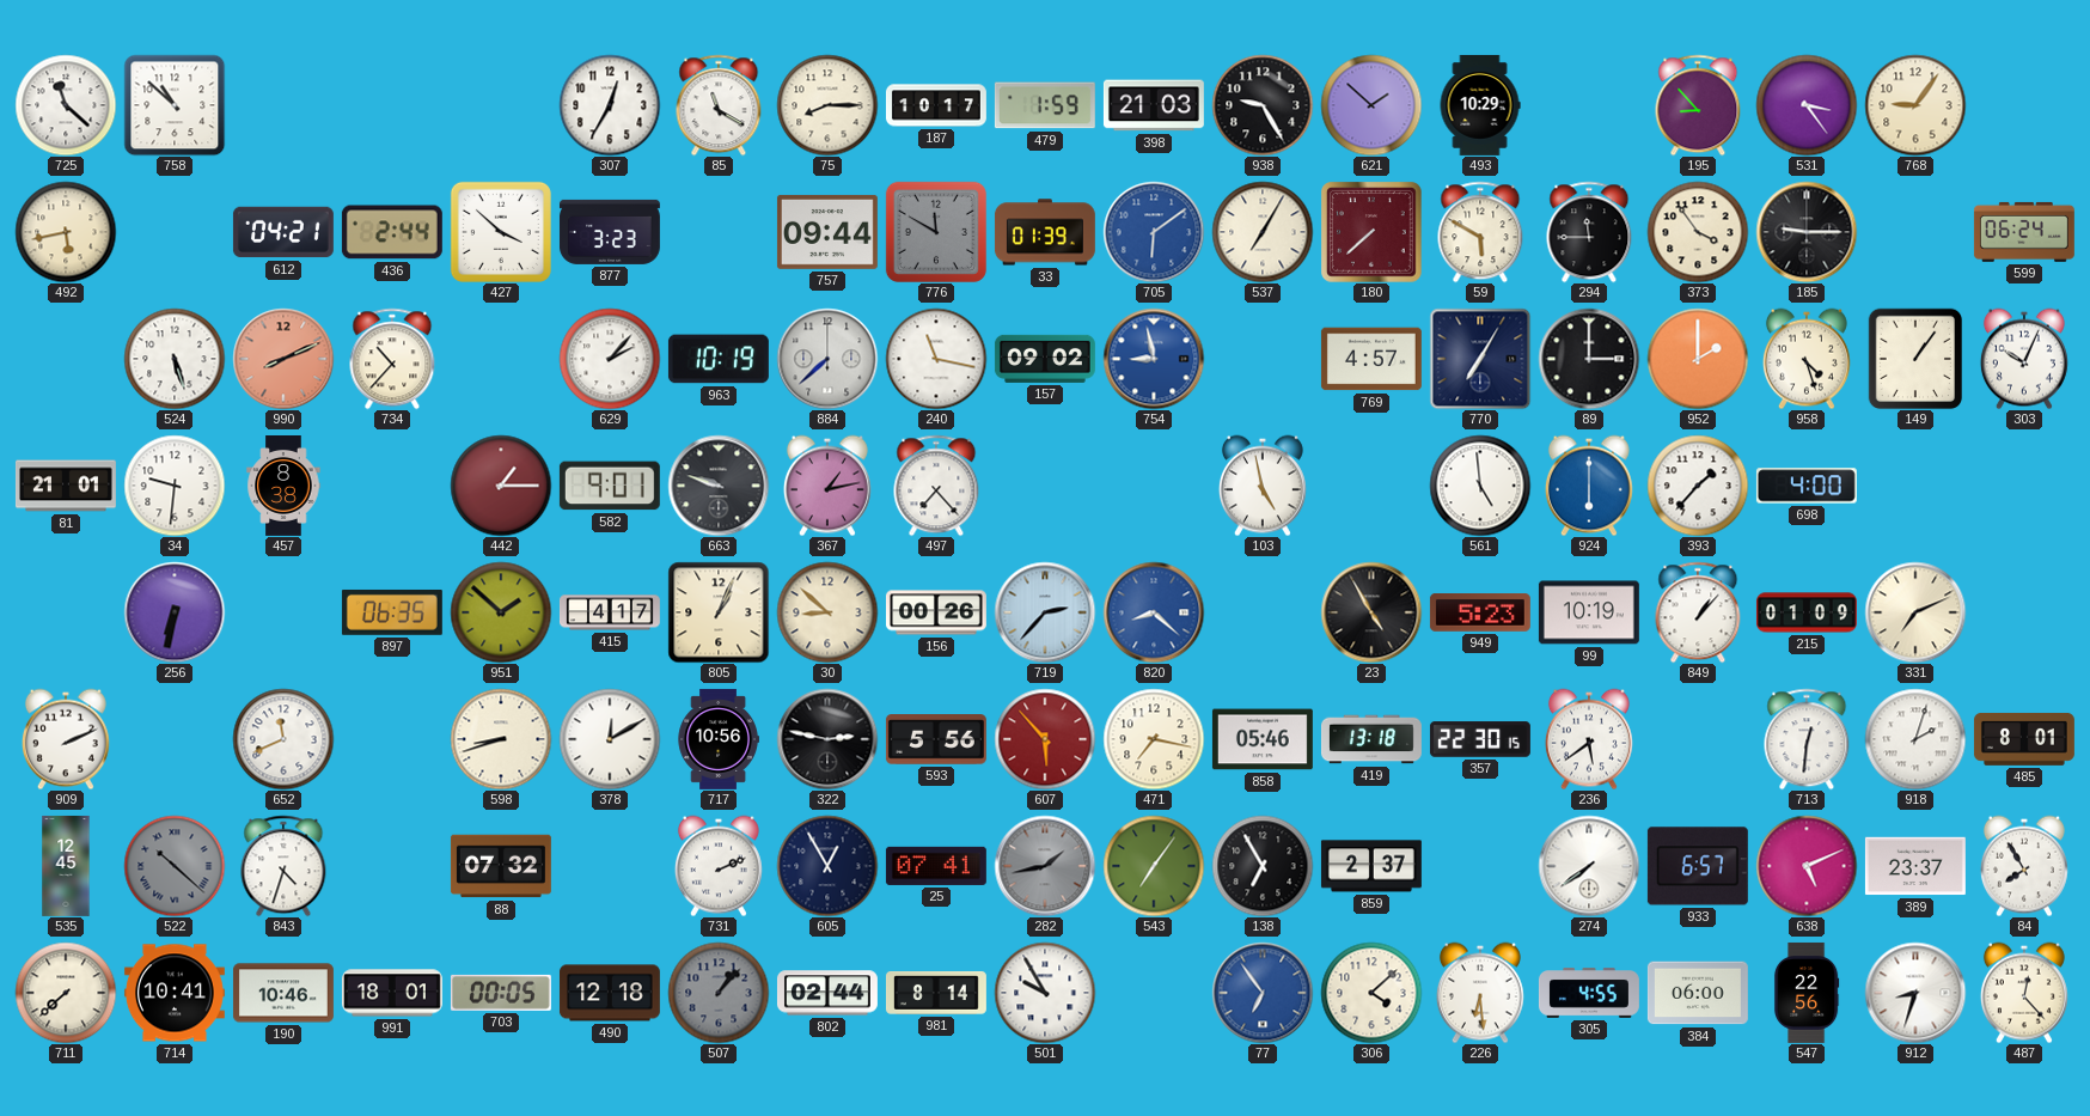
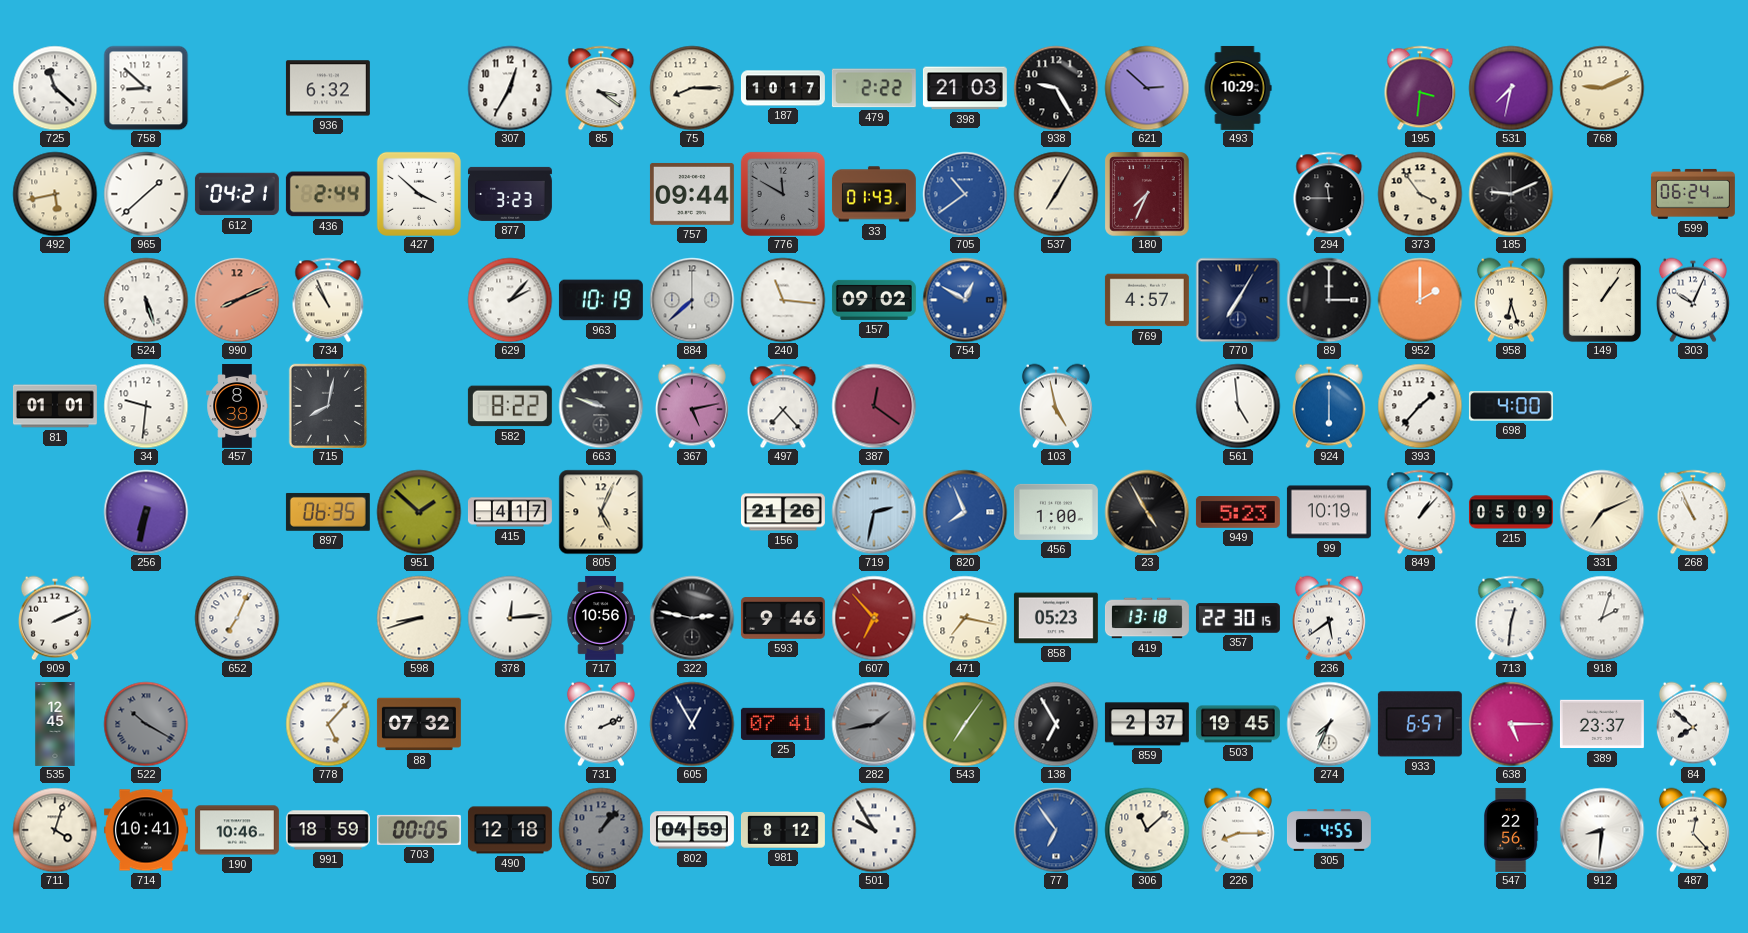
758: 10:52 -> 8:52 (146, 88)
936: none -> 6:32 (328, 88)
85: 11:20 -> 3:21 (601, 88)
479: 1:59 -> 2:22 (874, 88)
621: 1:52 -> 2:52 (1147, 88)
195: 8:53 -> 3:31 (1420, 88)
531: 3:24 -> 7:32 (1511, 88)
768: 9:06 -> 9:11 (1602, 88)
965: none -> 1:38 (146, 194)
33: 01:39 -> 01:43 (874, 194)
705: 6:09 -> 10:39 (965, 194)
180: 7:38 -> 7:34 (1147, 194)
59: 5:50 -> none (1480, 232)
185: 9:15 -> 9:11 (1511, 194)
734: 10:37 -> 10:56 (328, 300)
240: 11:17 -> 11:16 (783, 300)
754: 8:58 -> 12:50 (965, 300)
958: 4:27 -> 6:27 (1511, 300)
81: 21:01 -> 01:01 (55, 406)
715: none -> 8:02 (328, 406)
442: 1:15 -> none (501, 486)
582: 9:01 -> 8:22 (510, 406)
367: 1:13 -> 5:13 (692, 406)
387: none -> 12:21 (874, 406)
805: 1:04 -> 5:04 (601, 512)
30: 8:52 -> none (827, 612)
156: 00:26 -> 21:26 (783, 512)
719: 2:37 -> 2:32 (874, 512)
820: 8:22 -> 7:56 (965, 512)
456: none -> 1:00 (1056, 512)
215: 01:09 -> 05:09 (1511, 512)
268: none -> 10:56 (1693, 512)
652: 11:41 -> 7:04 (237, 618)
378: 12:10 -> 12:14 (510, 618)
593: 5:56 -> 9:46 (783, 618)
607: 5:53 -> 6:53 (874, 618)
858: 05:46 -> 05:23 (1056, 618)
485: 8:01 -> none (2024, 739)
522: 10:22 -> 10:20 (146, 724)
843: 4:33 -> none (283, 866)
778: none -> 5:07 (328, 724)
503: none -> 19:45 (1238, 724)
274: 7:39 -> 7:34 (1329, 724)
638: 5:11 -> 5:15 (1511, 724)
84: 7:55 -> 7:52 (1693, 724)
711: 7:38 -> 4:03 (55, 830)
991: 18:01 -> 18:59 (328, 830)
802: 02:44 -> 04:59 (692, 830)
981: 8:14 -> 8:12 (783, 830)
306: 4:08 -> 11:08 (1147, 830)
226: 6:29 -> 8:15 (1238, 830)
384: 06:00 -> none (1698, 993)
912: 8:33 -> 8:31 (1602, 830)
